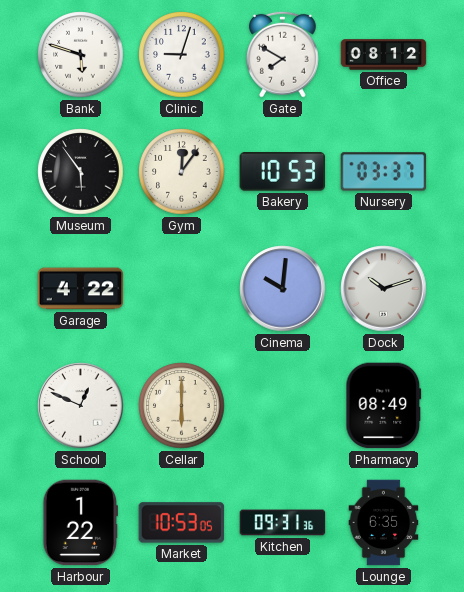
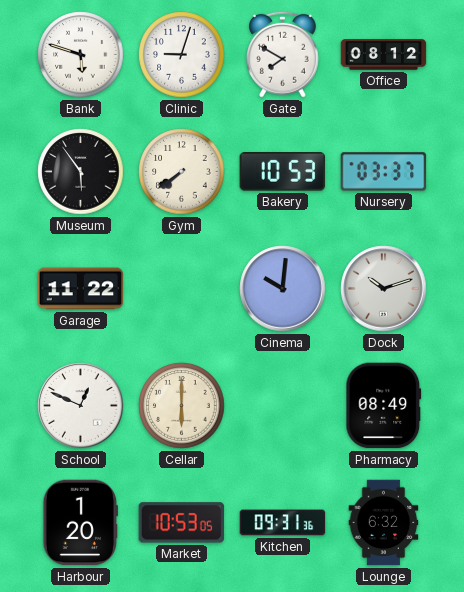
Gym: 12:06 -> 7:39 (182, 172)
Garage: 4:22 -> 11:22 (81, 289)
Harbour: 1:22 -> 1:20 (80, 523)
Lounge: 6:35 -> 6:32 (384, 523)
